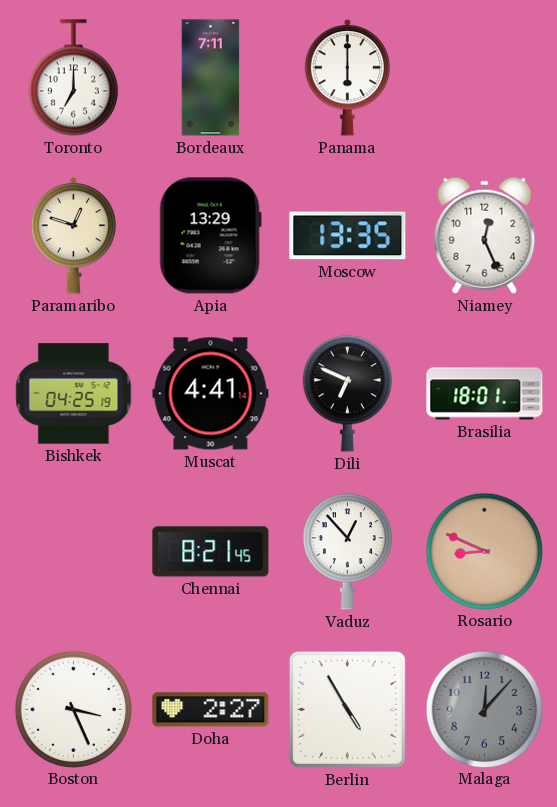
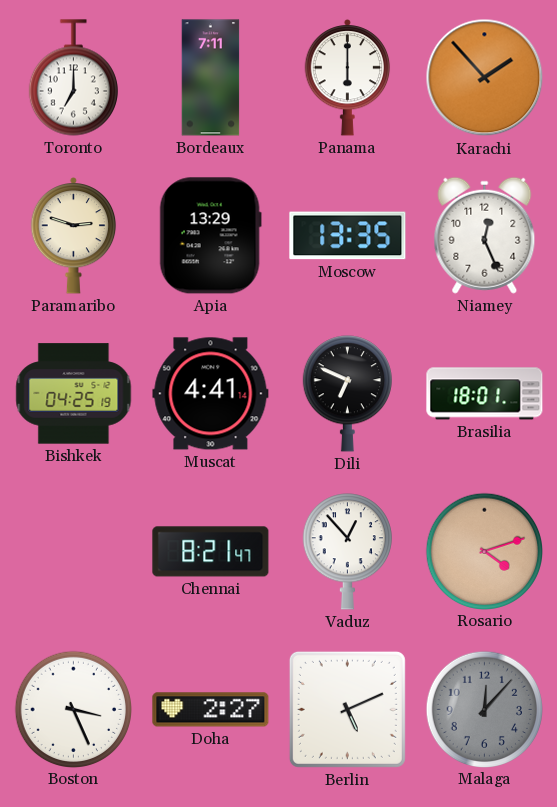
Karachi: none -> 1:53 (485, 78)
Paramaribo: 12:48 -> 2:48 (74, 235)
Chennai: 8:21:45 -> 8:21:47 (211, 552)
Rosario: 8:49 -> 4:12 (484, 551)
Berlin: 4:55 -> 5:11 (347, 709)
